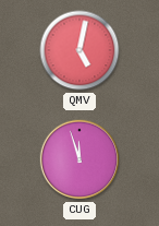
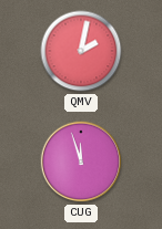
QMV: 5:02 -> 2:02 (81, 51)
